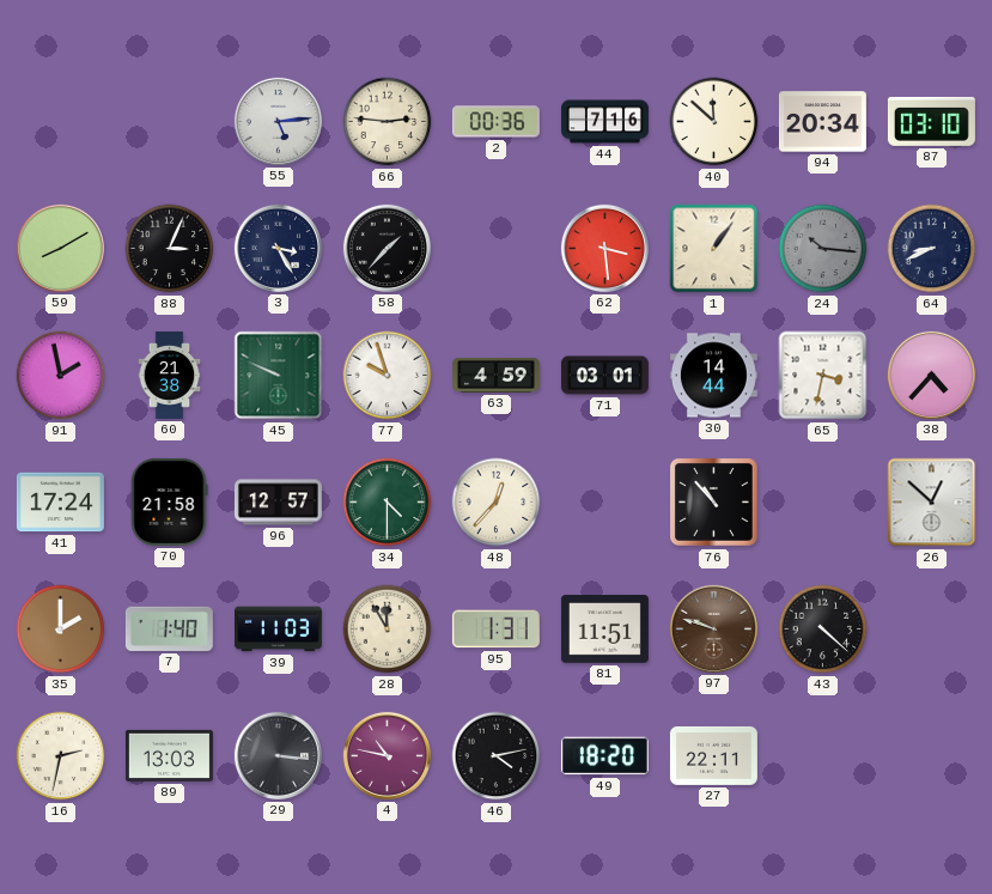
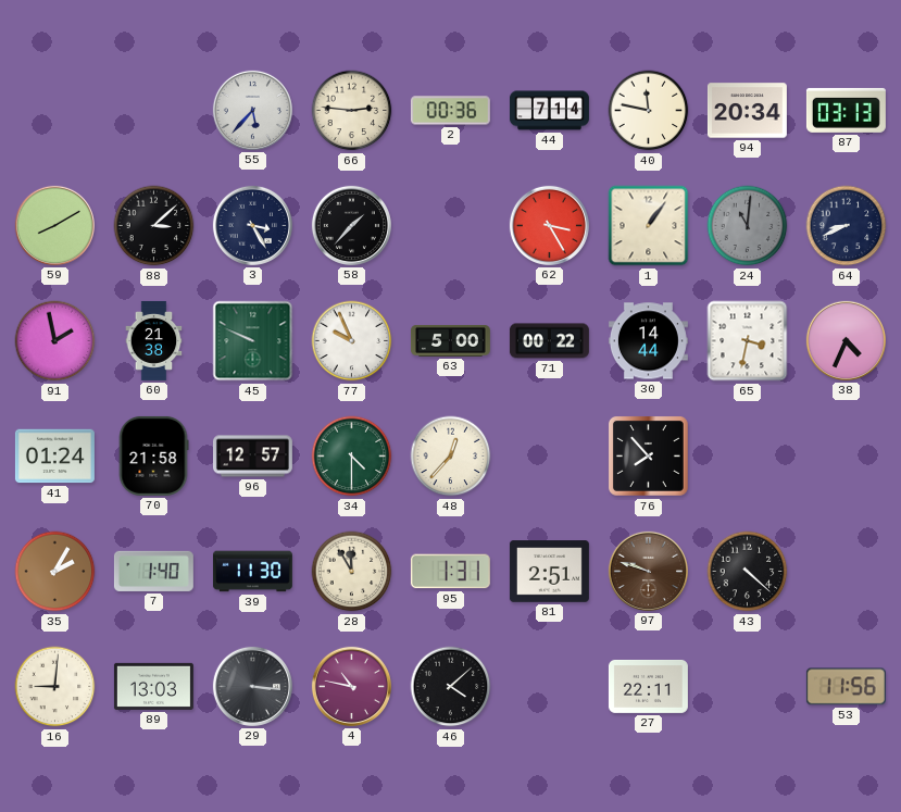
55: 5:14 -> 5:37 (252, 110)
44: 7:16 -> 7:14 (549, 111)
40: 11:52 -> 11:47 (649, 111)
87: 03:10 -> 03:13 (846, 110)
88: 3:04 -> 3:08 (154, 226)
62: 3:29 -> 3:25 (549, 225)
24: 10:16 -> 11:01 (748, 226)
77: 9:57 -> 9:56 (352, 341)
63: 4:59 -> 5:00 (450, 340)
71: 03:01 -> 00:22 (549, 341)
38: 4:37 -> 4:34 (846, 340)
41: 17:24 -> 01:24 (54, 457)
76: 10:53 -> 7:53 (649, 457)
26: 12:52 -> none (932, 503)
35: 2:00 -> 2:05 (55, 572)
39: 11:03 -> 11:30 (252, 572)
81: 11:51 -> 2:51 (549, 572)
16: 2:32 -> 9:01 (55, 687)
46: 4:13 -> 4:08 (451, 687)
49: 18:20 -> none (604, 756)
53: none -> 11:56 (846, 687)
